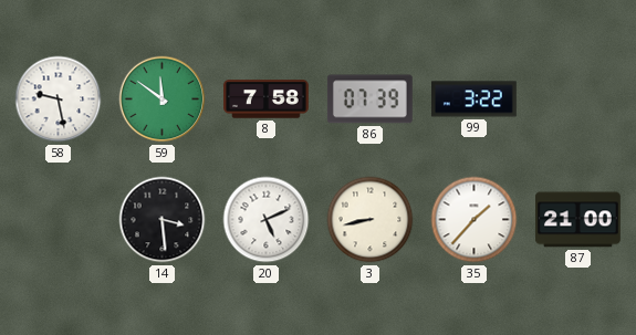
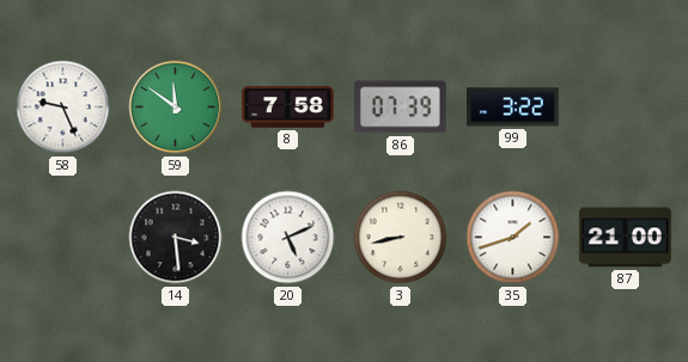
58: 9:28 -> 9:26 (63, 108)
35: 1:37 -> 1:42 (513, 238)
